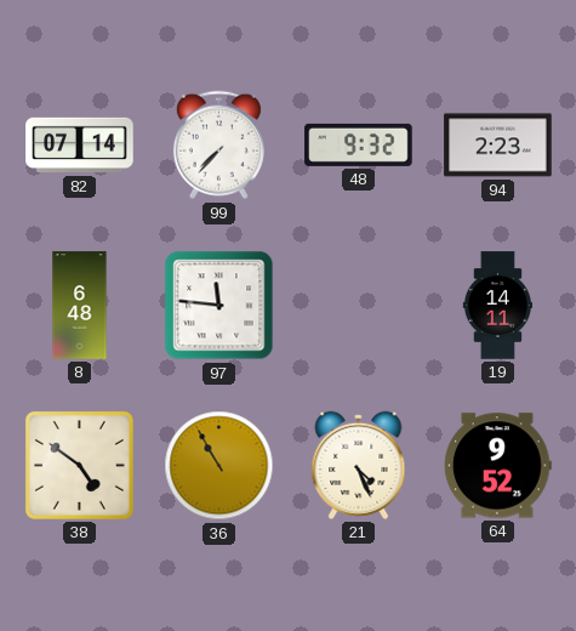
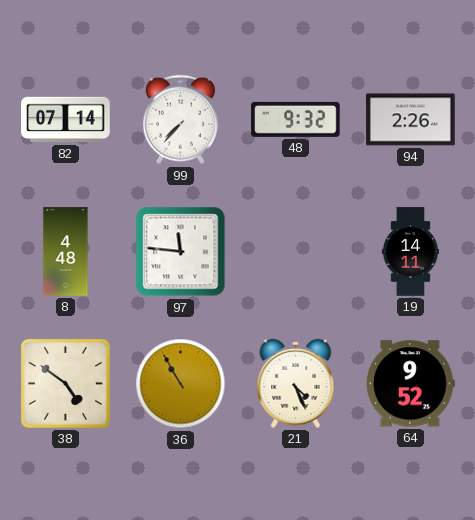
94: 2:23 -> 2:26 (411, 120)
8: 6:48 -> 4:48 (66, 252)
